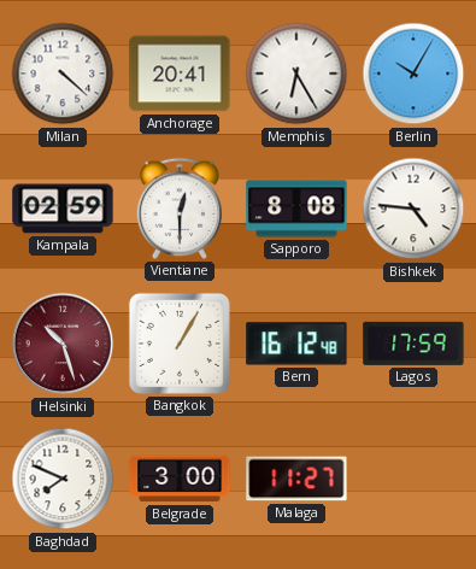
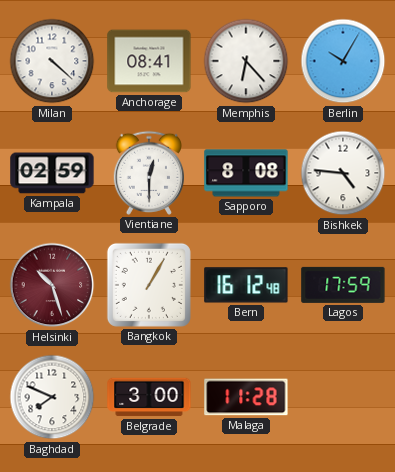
Anchorage: 20:41 -> 08:41 (149, 61)
Memphis: 6:25 -> 6:23 (246, 61)
Malaga: 11:27 -> 11:28 (246, 397)
